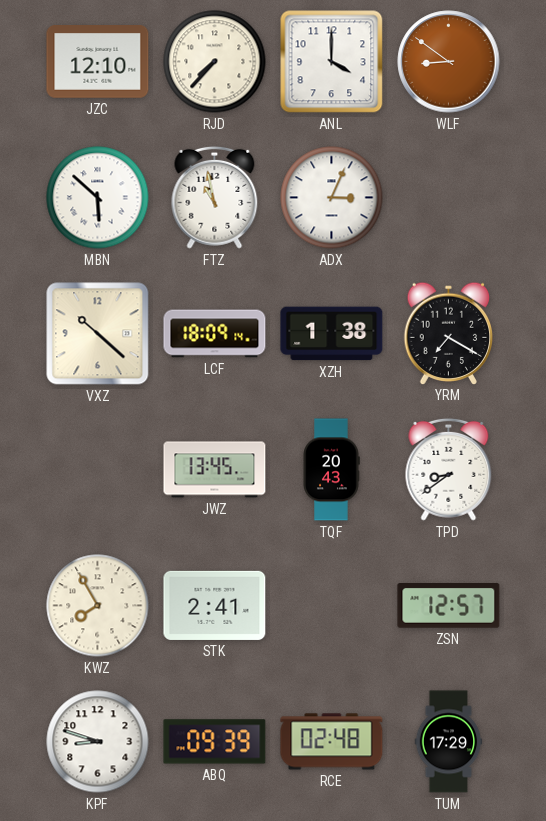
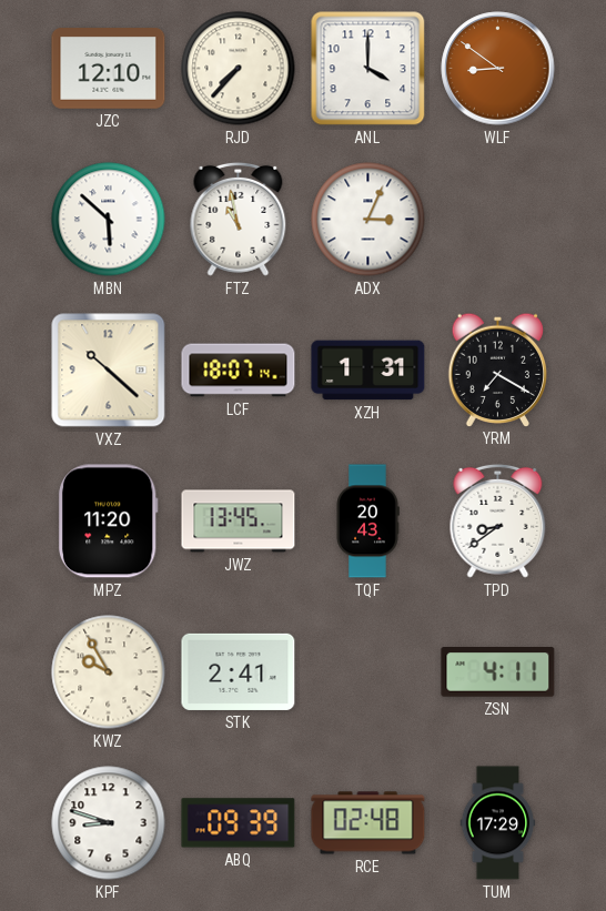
LCF: 18:09 -> 18:07 (239, 371)
XZH: 1:38 -> 1:31 (368, 371)
MPZ: none -> 11:20 (108, 522)
KWZ: 7:55 -> 9:55 (109, 672)
ZSN: 12:57 -> 4:11 (498, 672)
